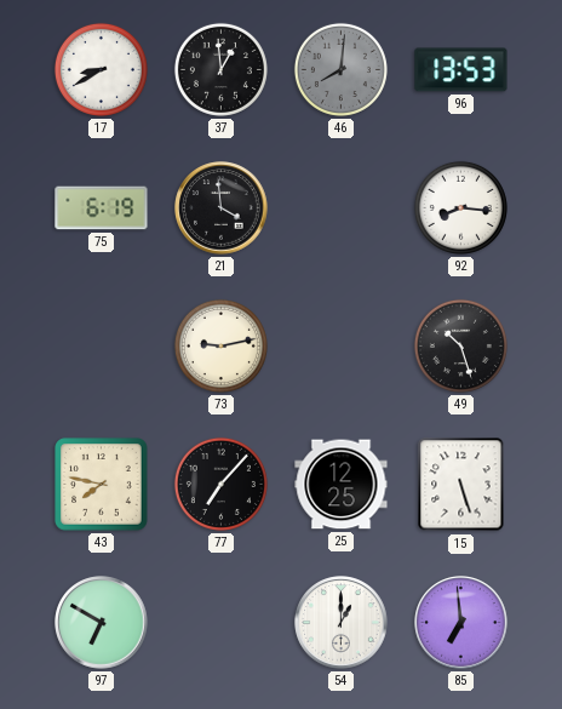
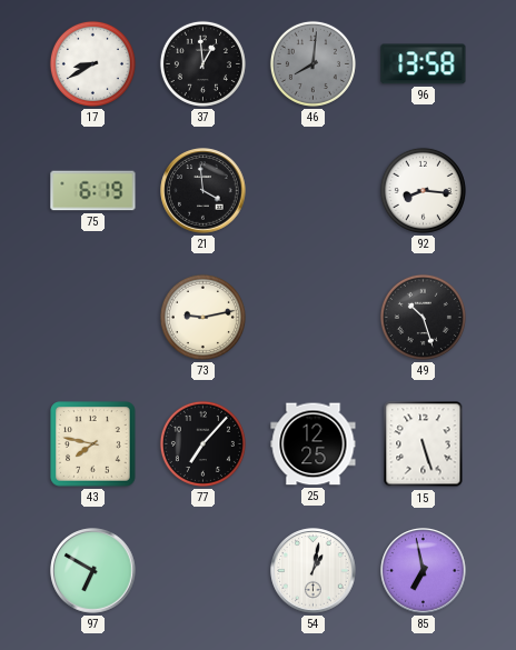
96: 13:53 -> 13:58 (424, 64)
54: 1:00 -> 1:02 (314, 571)
85: 6:59 -> 6:58 (424, 571)
